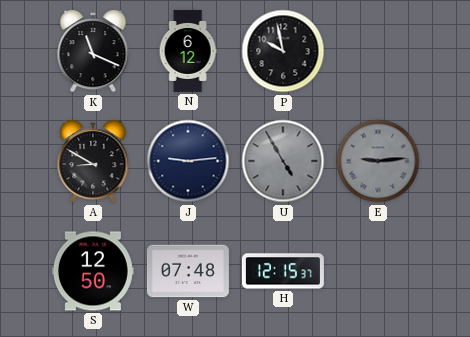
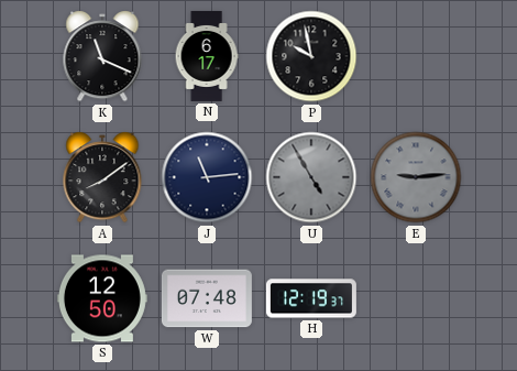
N: 6:12 -> 6:17 (207, 56)
A: 8:50 -> 8:09 (102, 177)
J: 9:14 -> 11:14 (207, 177)
H: 12:15 -> 12:19 (311, 298)
